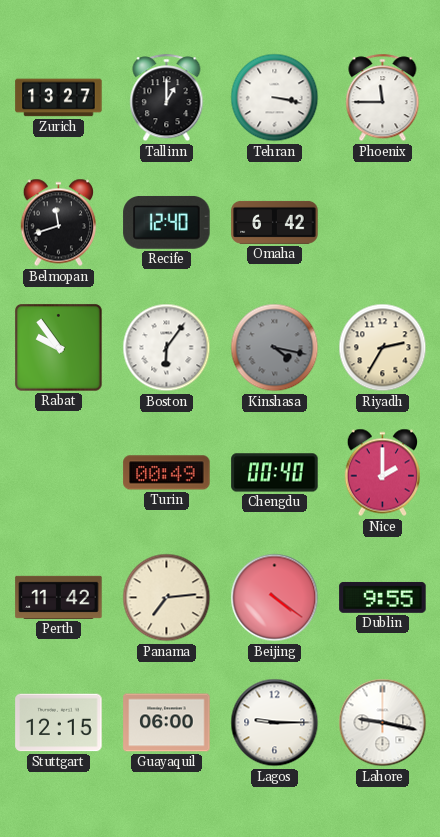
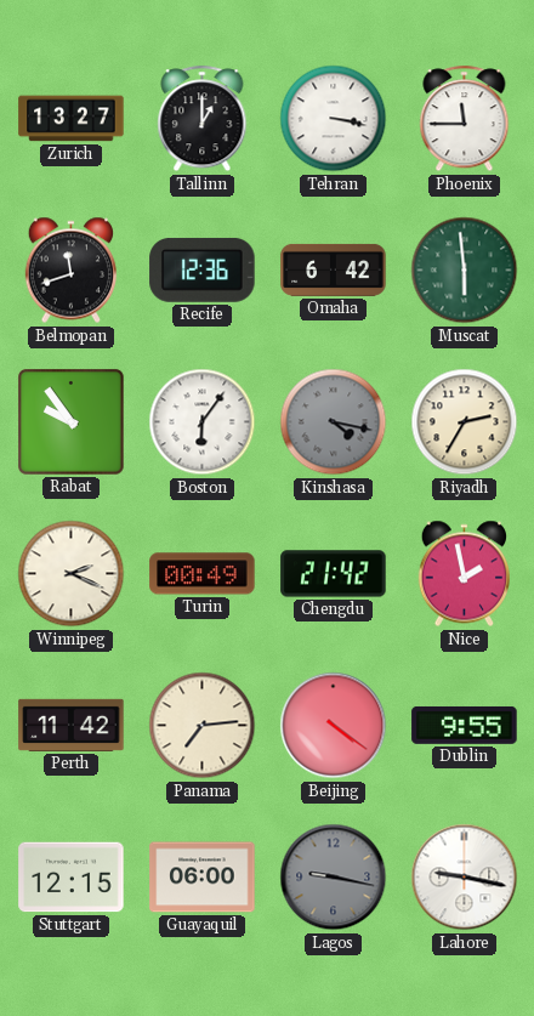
Recife: 12:40 -> 12:36 (203, 271)
Muscat: none -> 5:59 (465, 271)
Winnipeg: none -> 2:19 (72, 574)
Chengdu: 00:40 -> 21:42 (334, 574)
Nice: 2:00 -> 1:58 (464, 574)
Lagos: 9:15 -> 9:17 (334, 878)
Lagos dial: white -> grey (334, 878)
